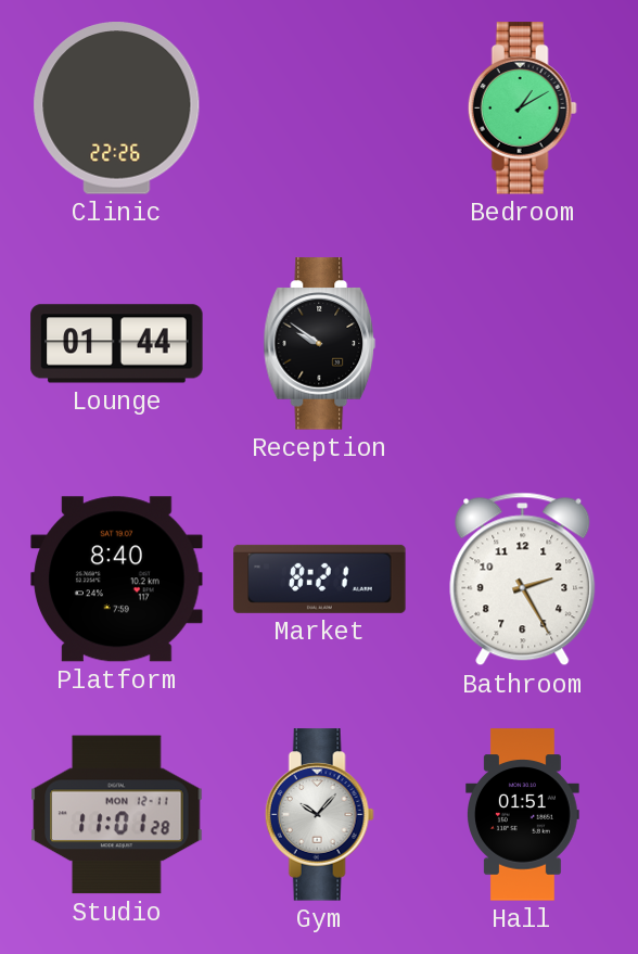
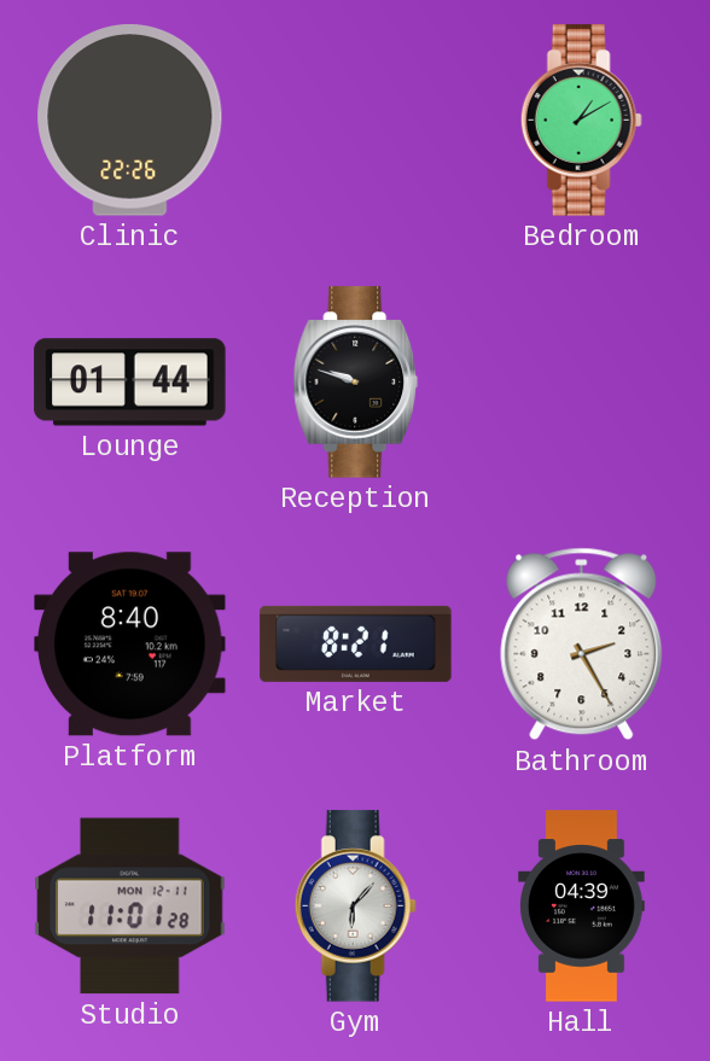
Reception: 9:51 -> 9:48 (356, 383)
Gym: 10:07 -> 6:07 (355, 906)
Hall: 01:51 -> 04:39 (582, 906)
